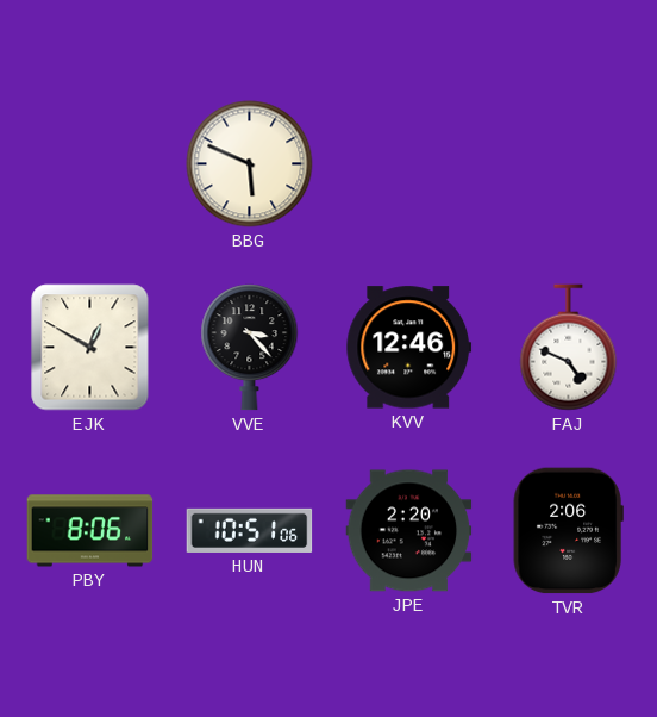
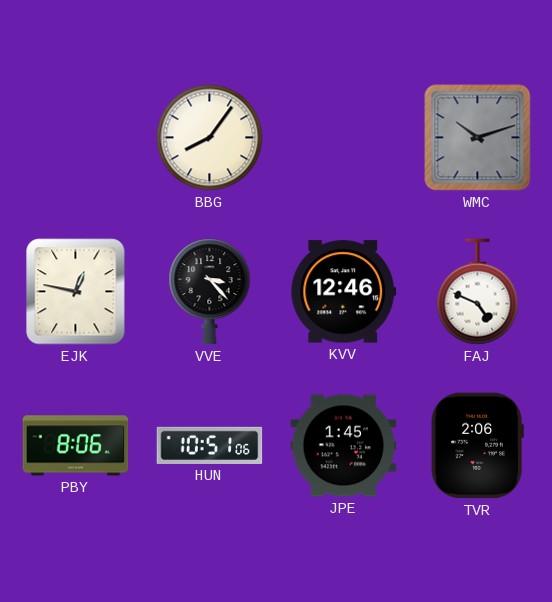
BBG: 5:49 -> 8:06 (210, 138)
WMC: none -> 10:12 (478, 138)
EJK: 12:50 -> 12:47 (76, 292)
JPE: 2:20 -> 1:45 (344, 446)
